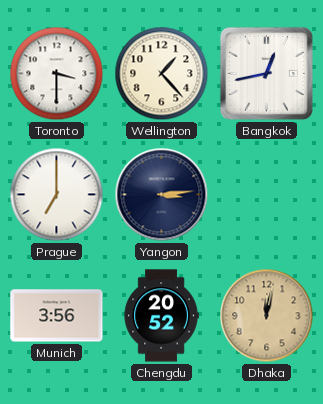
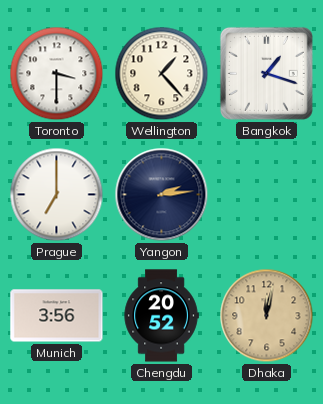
Bangkok: 12:43 -> 1:18 (266, 73)
Yangon: 3:14 -> 2:14 (162, 195)
